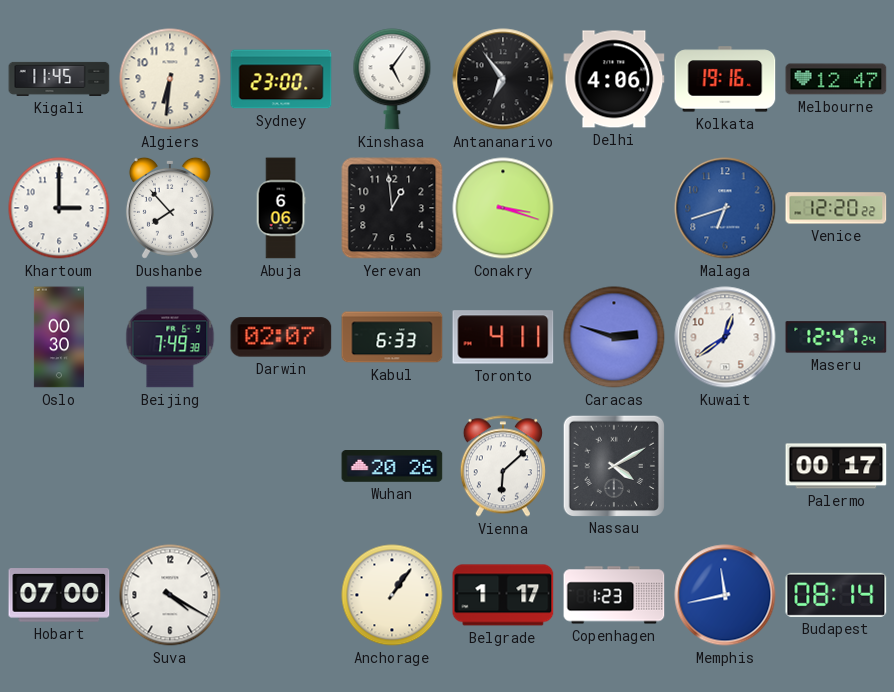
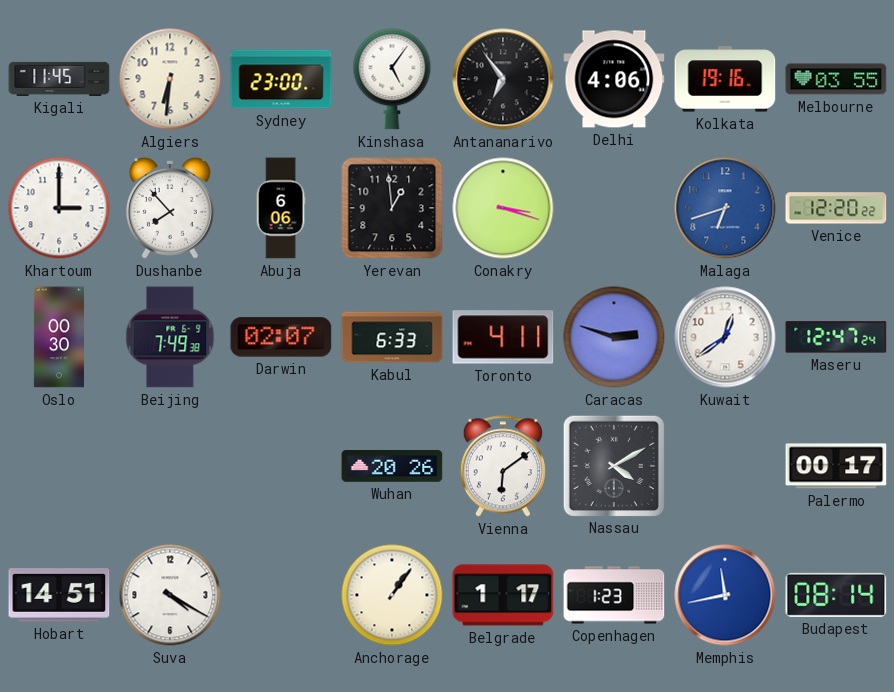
Melbourne: 12:47 -> 03:55 (836, 79)
Vienna: 6:08 -> 6:09 (503, 466)
Hobart: 07:00 -> 14:51 (59, 595)
